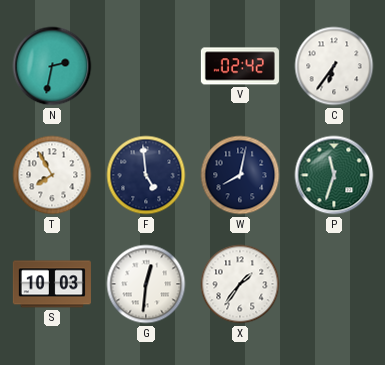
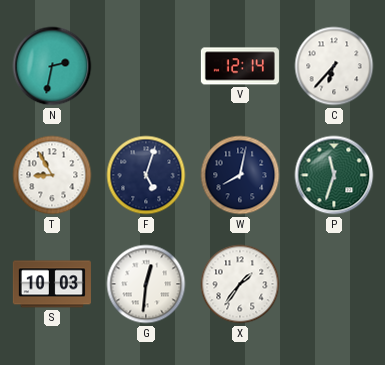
V: 02:42 -> 12:14 (240, 66)
C: 6:36 -> 6:37 (334, 66)
T: 7:55 -> 8:55 (52, 175)
F: 4:59 -> 5:03 (146, 175)
